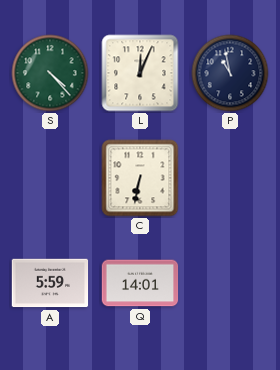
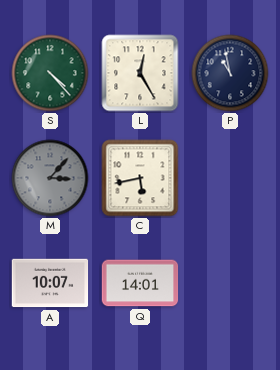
L: 12:04 -> 12:25 (140, 73)
M: none -> 3:07 (50, 178)
C: 6:32 -> 5:43 (140, 178)
A: 5:59 -> 10:07 (50, 283)
